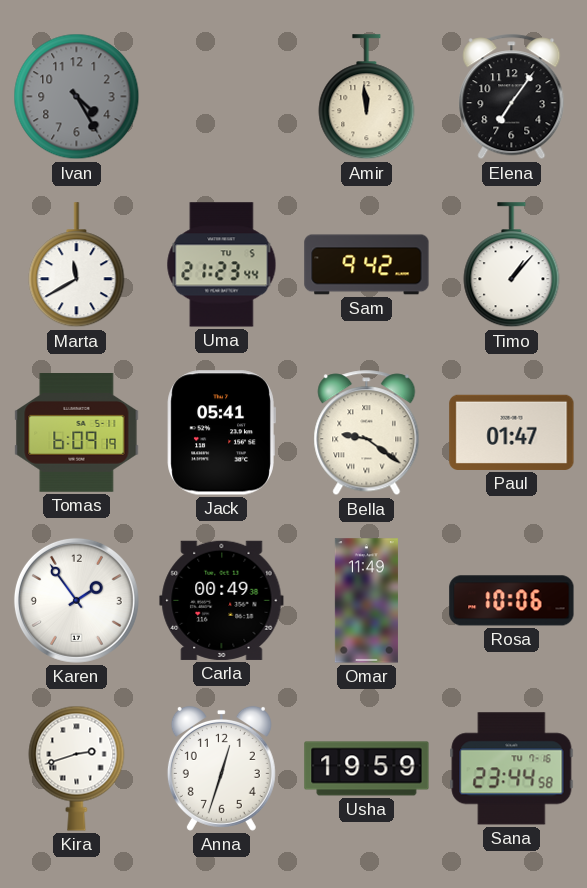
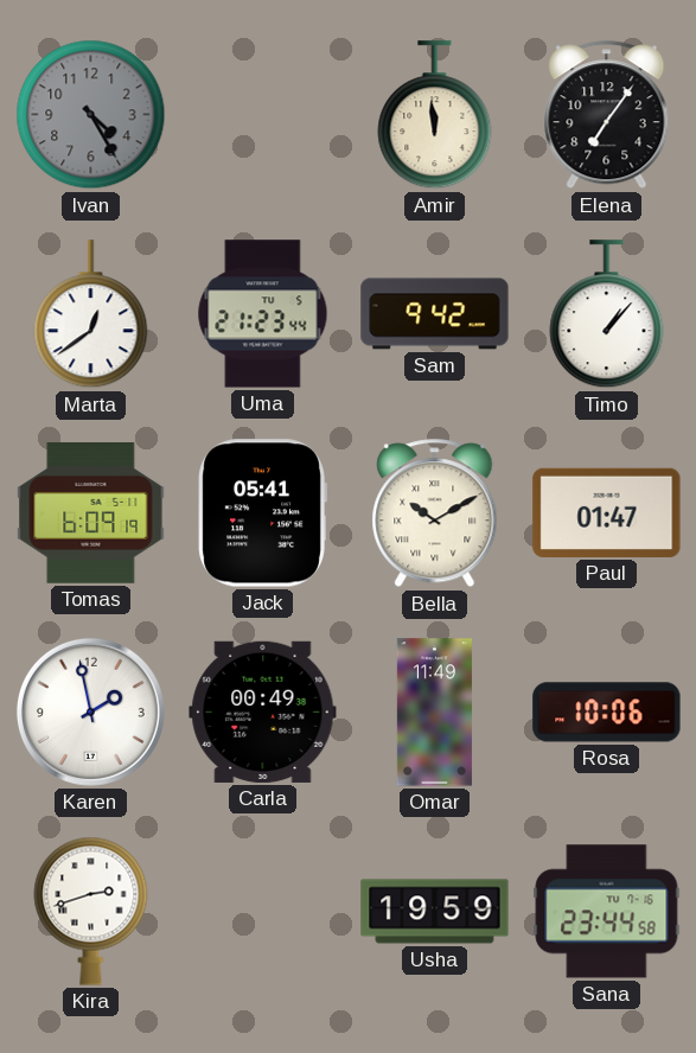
Marta: 11:40 -> 12:39 (91, 314)
Bella: 9:21 -> 10:10 (435, 513)
Karen: 1:54 -> 1:58 (90, 711)
Anna: 12:33 -> none (221, 768)
